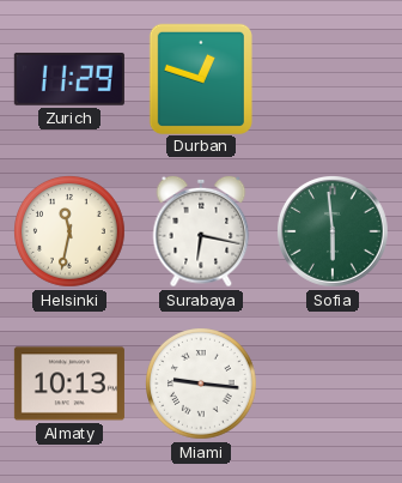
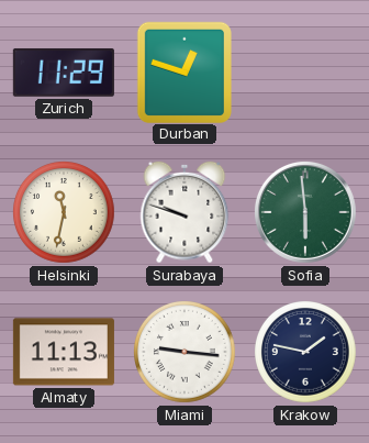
Surabaya: 6:17 -> 9:48 (185, 212)
Almaty: 10:13 -> 11:13 (64, 352)
Krakow: none -> 1:47 (306, 353)
